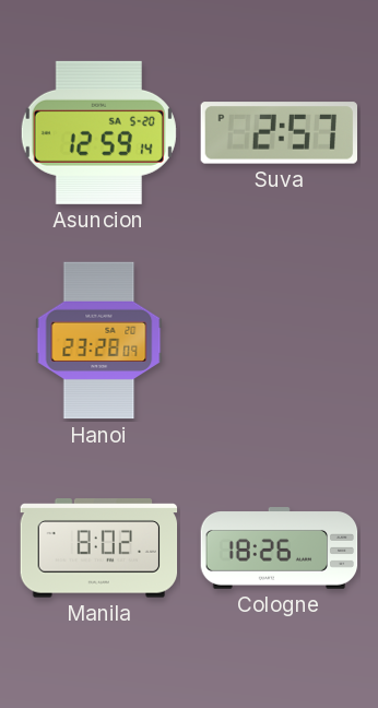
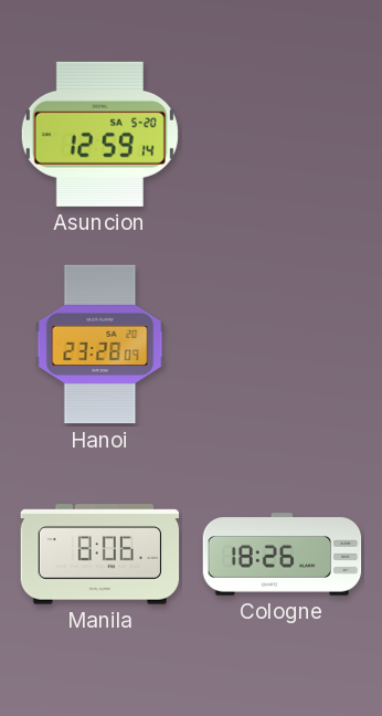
Suva: 2:57 -> none (279, 133)
Manila: 8:02 -> 8:06 (100, 555)
